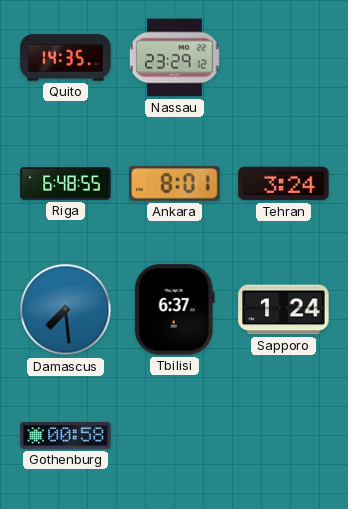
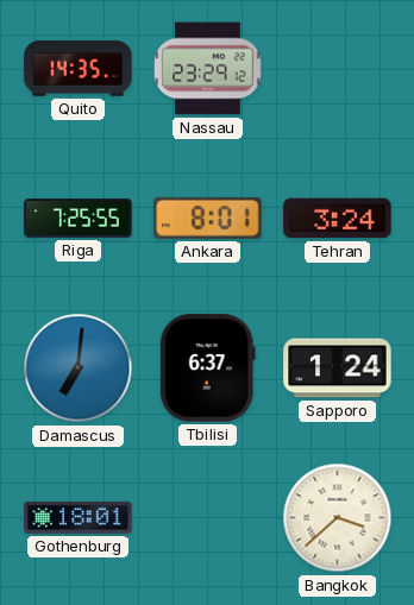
Riga: 6:48 -> 7:25 (79, 219)
Damascus: 7:29 -> 7:01 (79, 368)
Gothenburg: 00:58 -> 18:01 (79, 517)
Bangkok: none -> 3:38 (338, 518)
